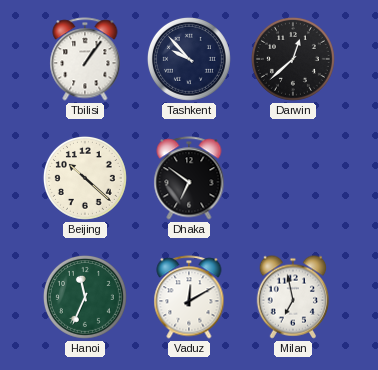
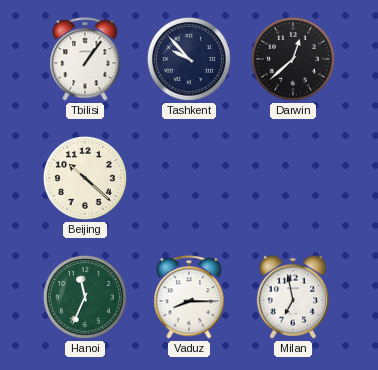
Dhaka: 6:51 -> none (189, 178)
Vaduz: 12:10 -> 8:15 (189, 297)
